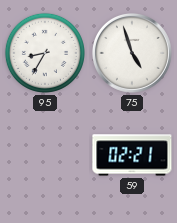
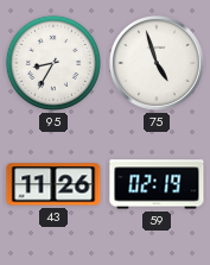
43: none -> 11:26 (53, 184)
59: 02:21 -> 02:19 (157, 184)
